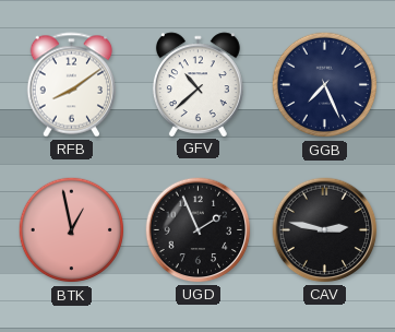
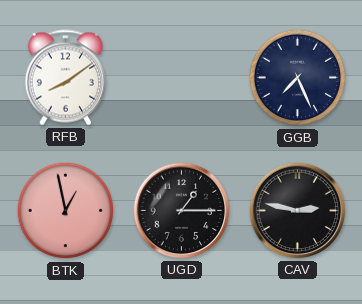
GFV: 10:38 -> none (197, 84)
UGD: 1:56 -> 1:15 (182, 211)
